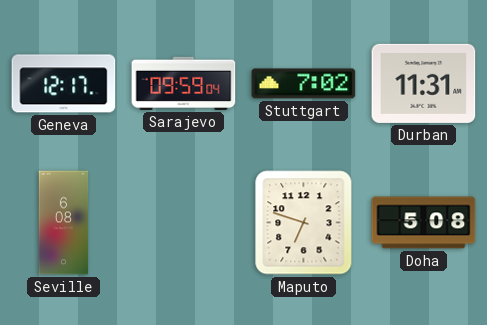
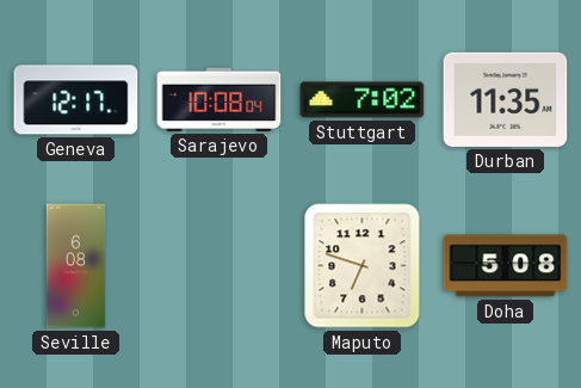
Sarajevo: 09:59 -> 10:08 (220, 99)
Durban: 11:31 -> 11:35 (506, 99)
